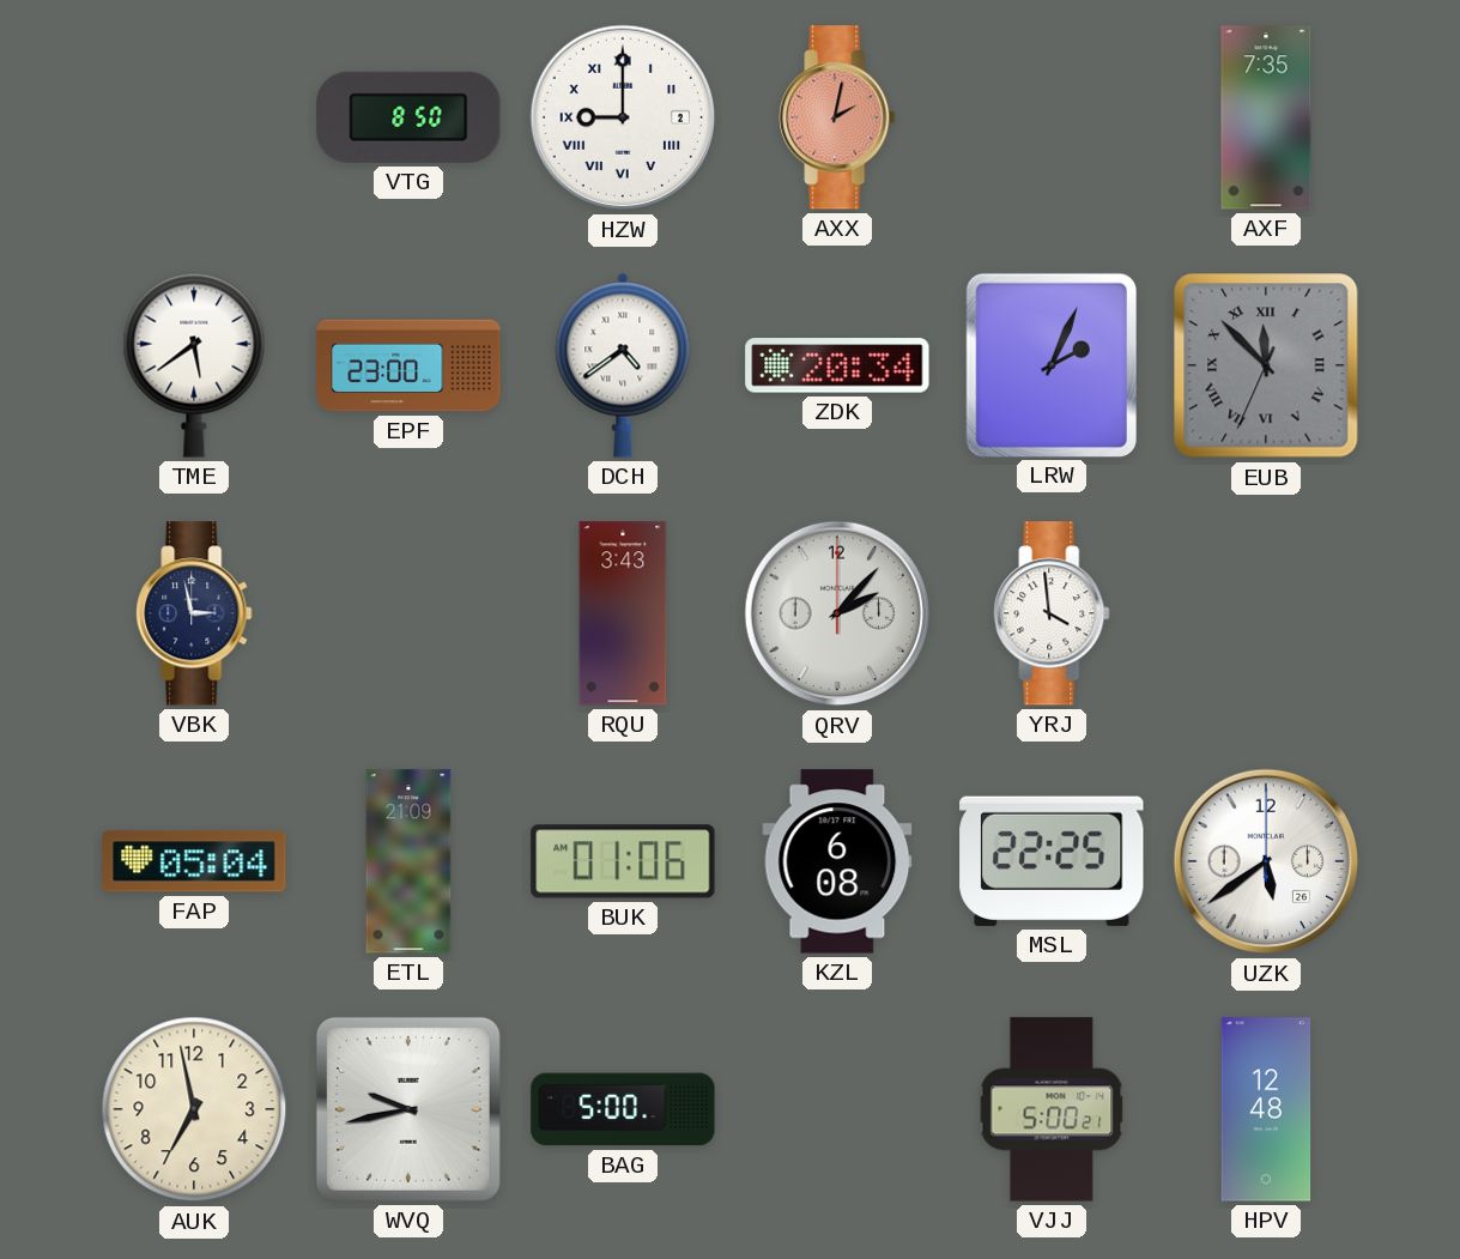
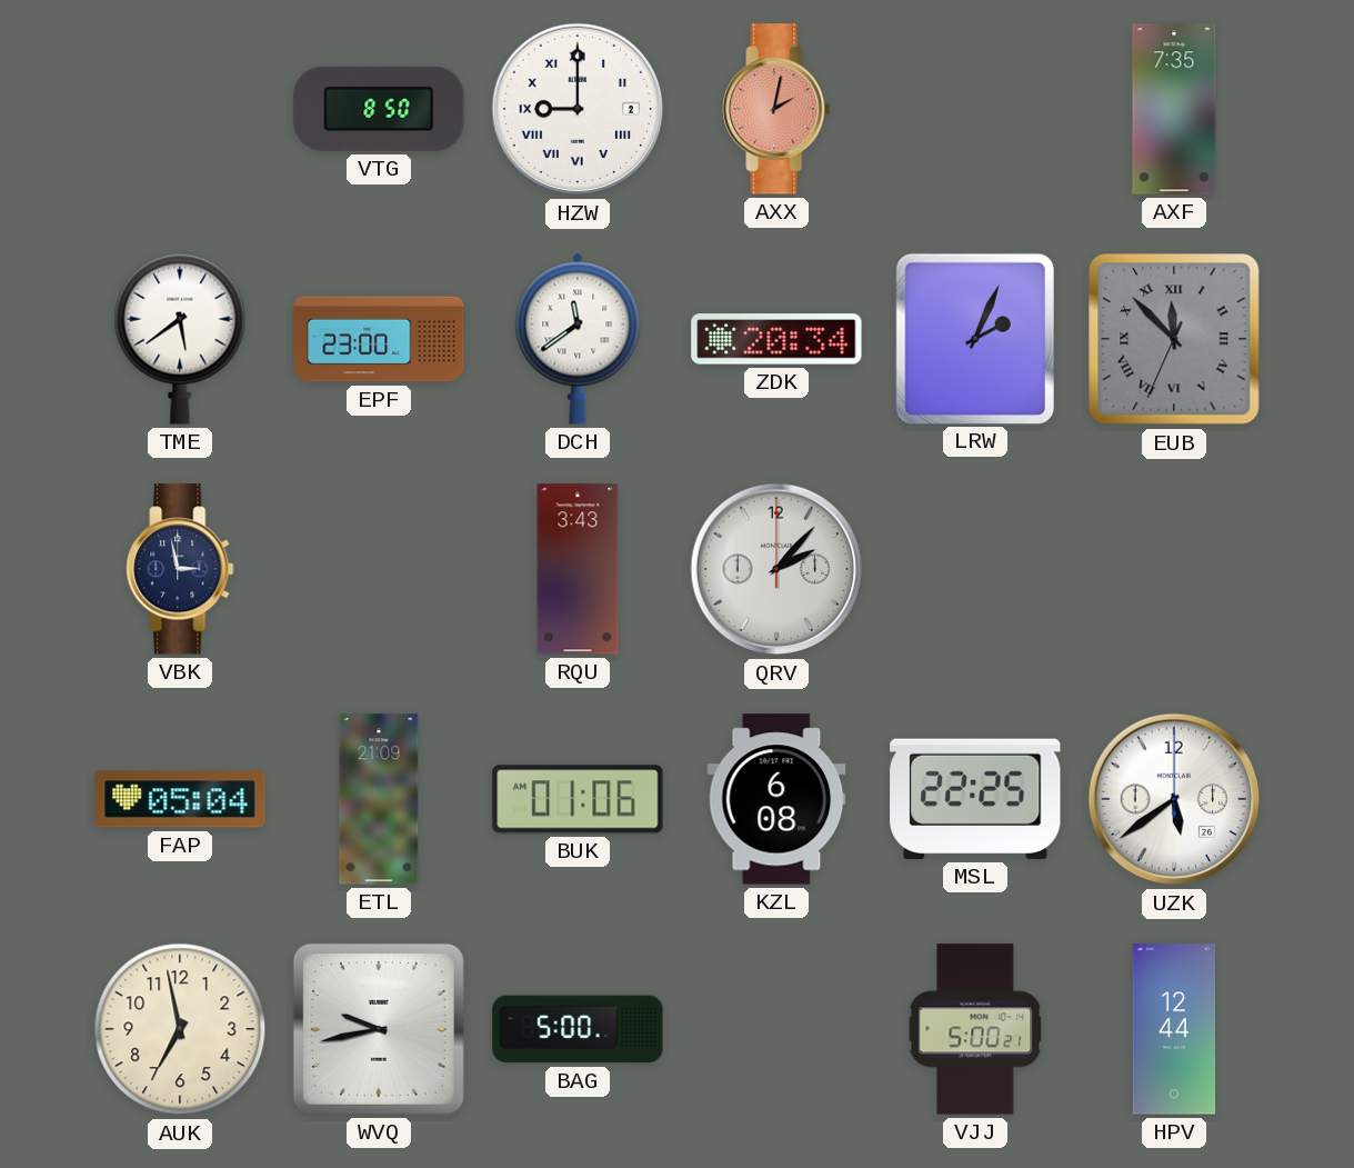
DCH: 4:39 -> 11:39 (578, 339)
YRJ: 3:59 -> none (1052, 613)
HPV: 12:48 -> 12:44 (1174, 1029)
